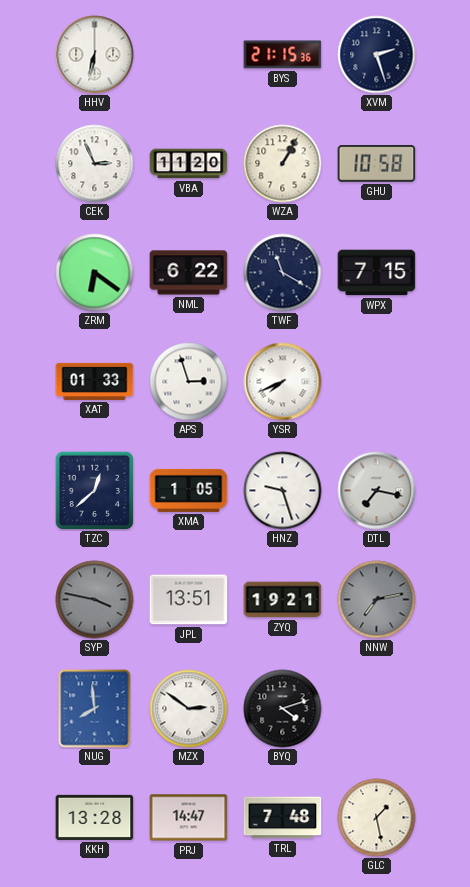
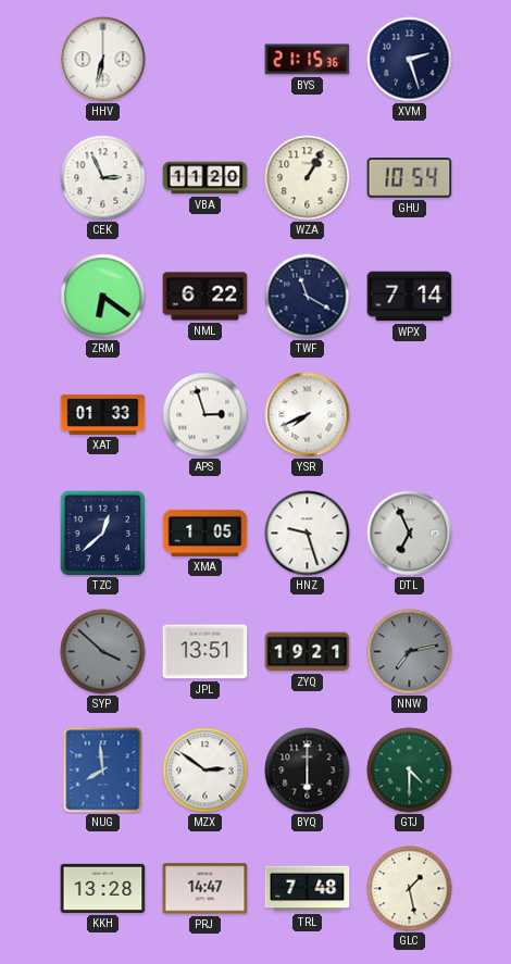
GHU: 10:58 -> 10:54 (410, 178)
WPX: 7:15 -> 7:14 (410, 297)
DTL: 7:17 -> 6:56 (410, 534)
SYP: 3:47 -> 3:52 (103, 652)
BYQ: 4:12 -> 6:00 (308, 771)
GTJ: none -> 4:30 (410, 771)
